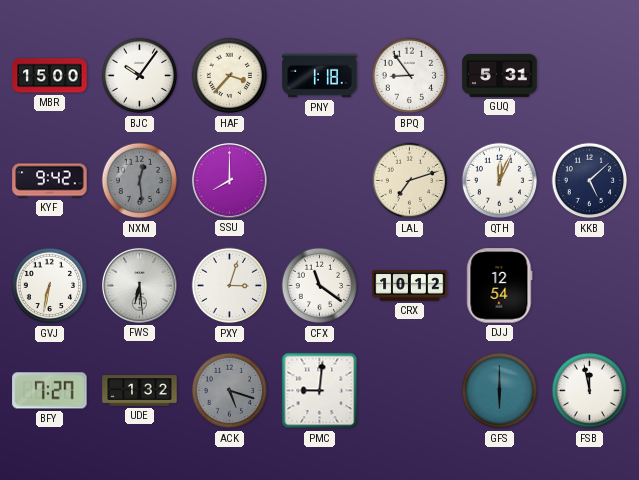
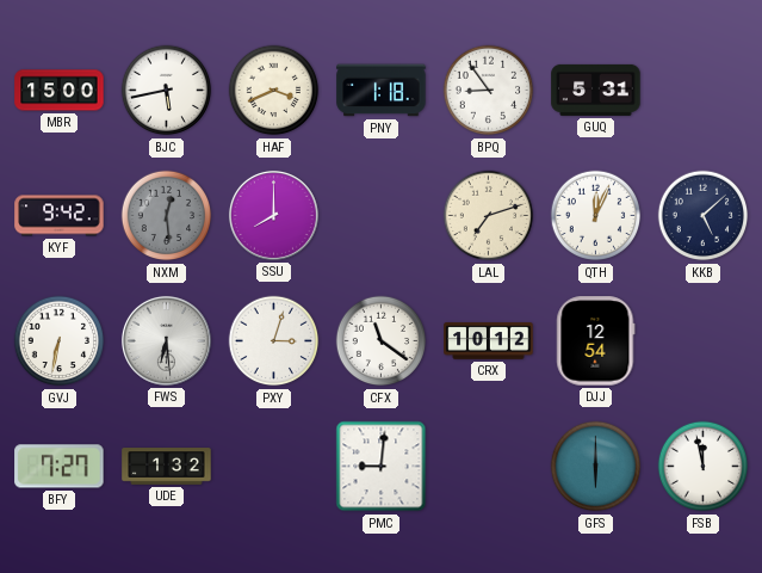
BJC: 10:06 -> 5:43 (167, 91)
HAF: 3:37 -> 3:41 (274, 91)
ACK: 5:18 -> none (230, 391)
